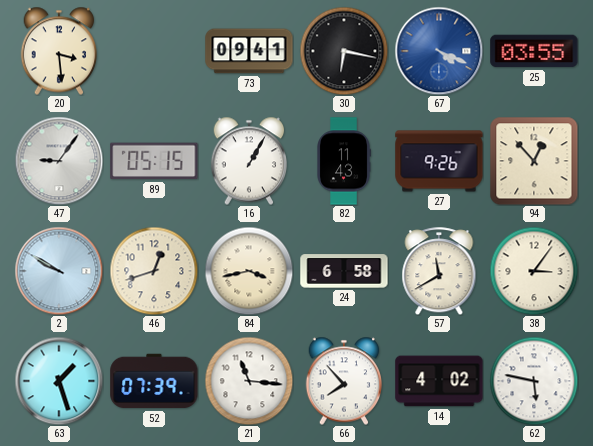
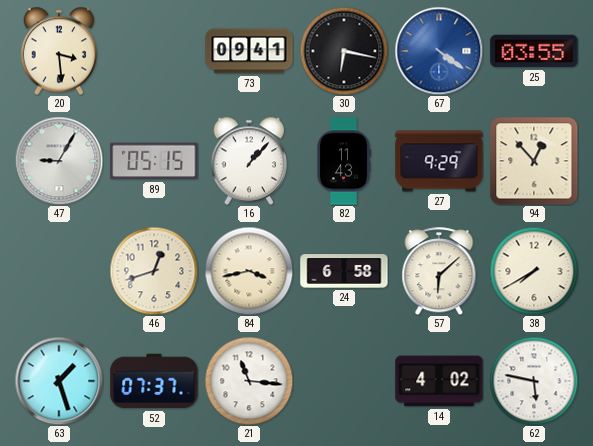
67: 4:19 -> 4:21 (439, 51)
47: 9:06 -> 9:05 (59, 161)
16: 1:05 -> 1:07 (249, 161)
27: 9:26 -> 9:29 (439, 161)
2: 9:50 -> none (59, 271)
57: 11:40 -> 6:08 (439, 271)
38: 3:06 -> 7:40 (534, 271)
52: 07:39 -> 07:37 (154, 381)
66: 7:53 -> none (344, 381)
